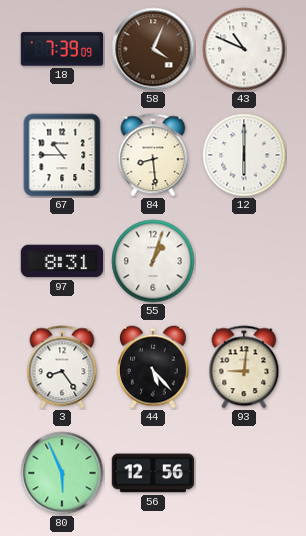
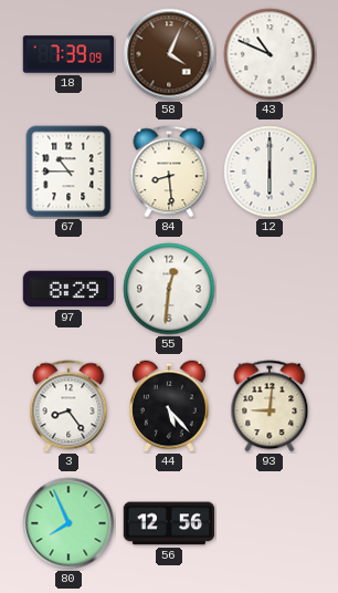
97: 8:31 -> 8:29 (68, 289)
55: 1:03 -> 12:31 (169, 289)
80: 5:56 -> 7:56 (68, 523)
